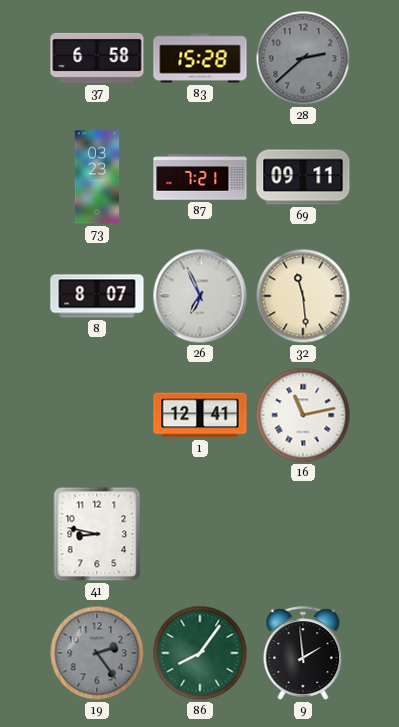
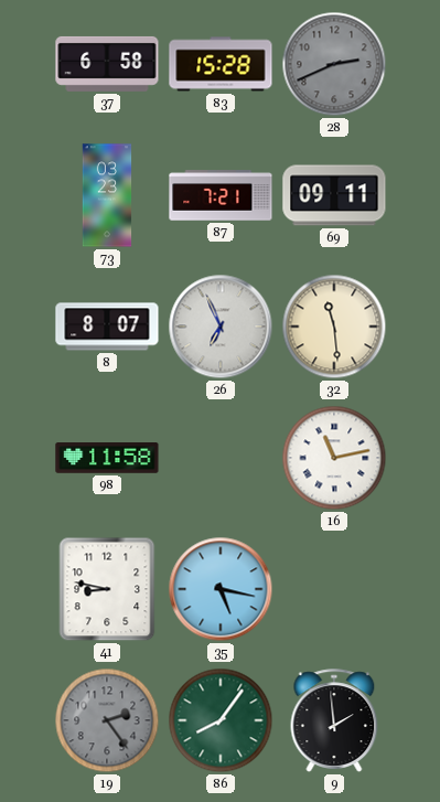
28: 2:38 -> 2:41 (334, 64)
98: none -> 11:58 (107, 458)
1: 12:41 -> none (200, 415)
35: none -> 5:17 (221, 589)
